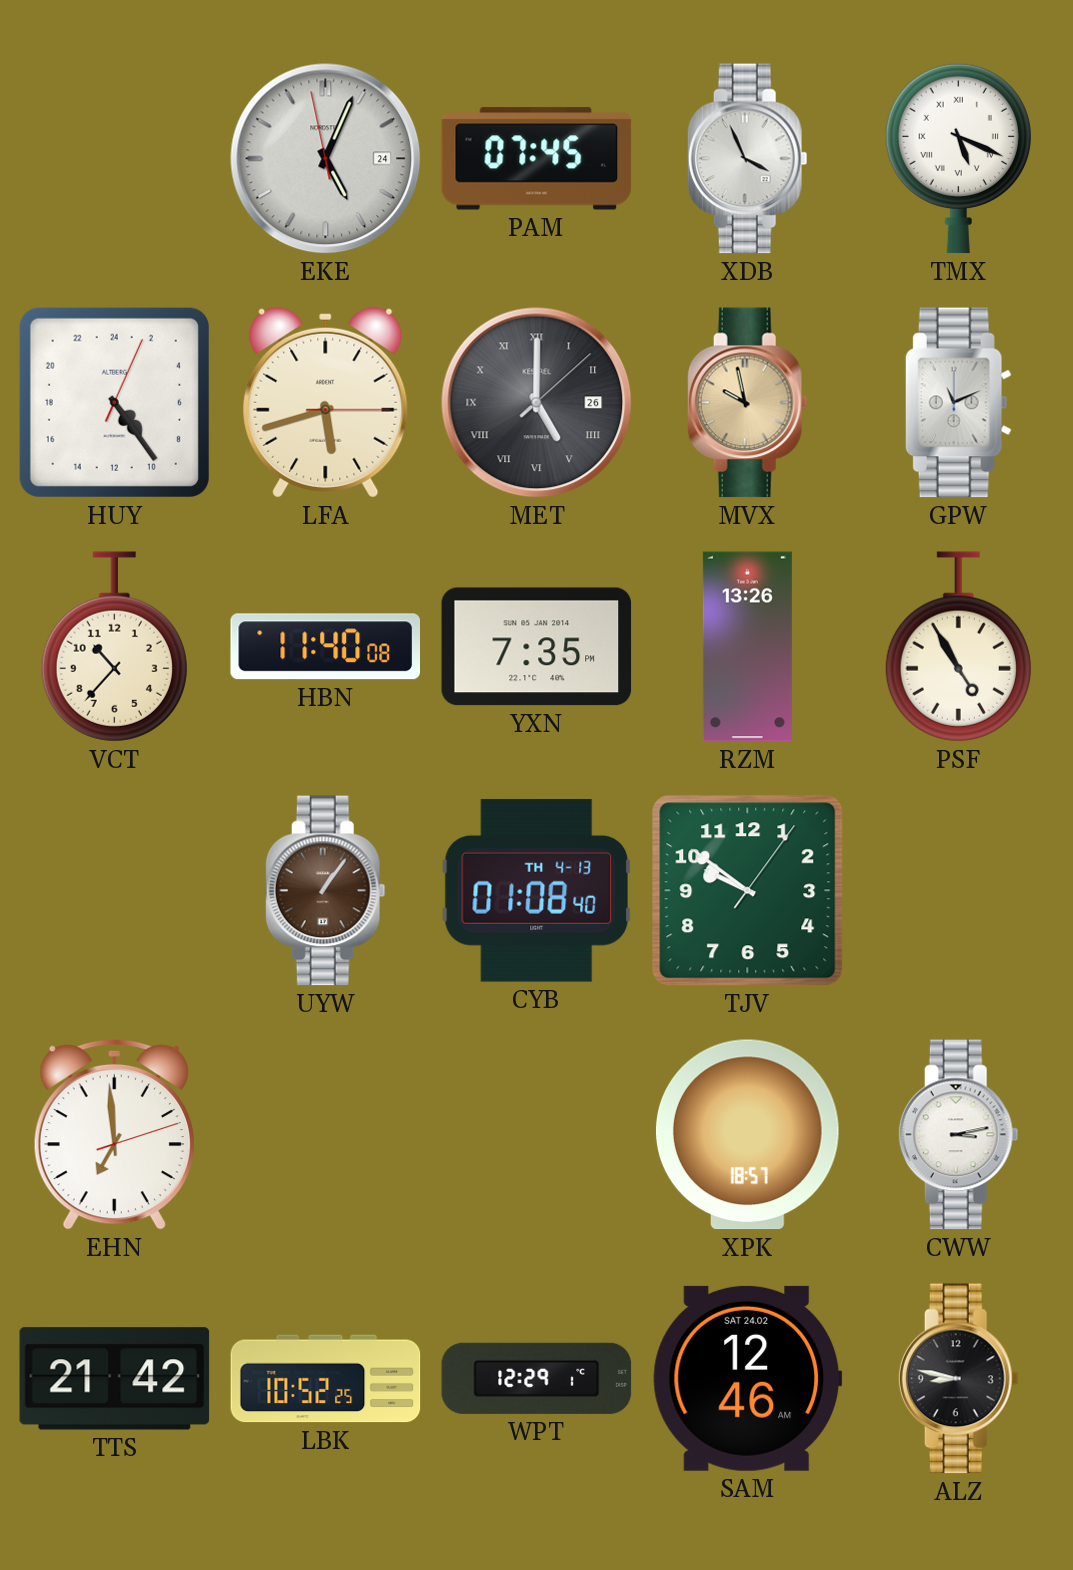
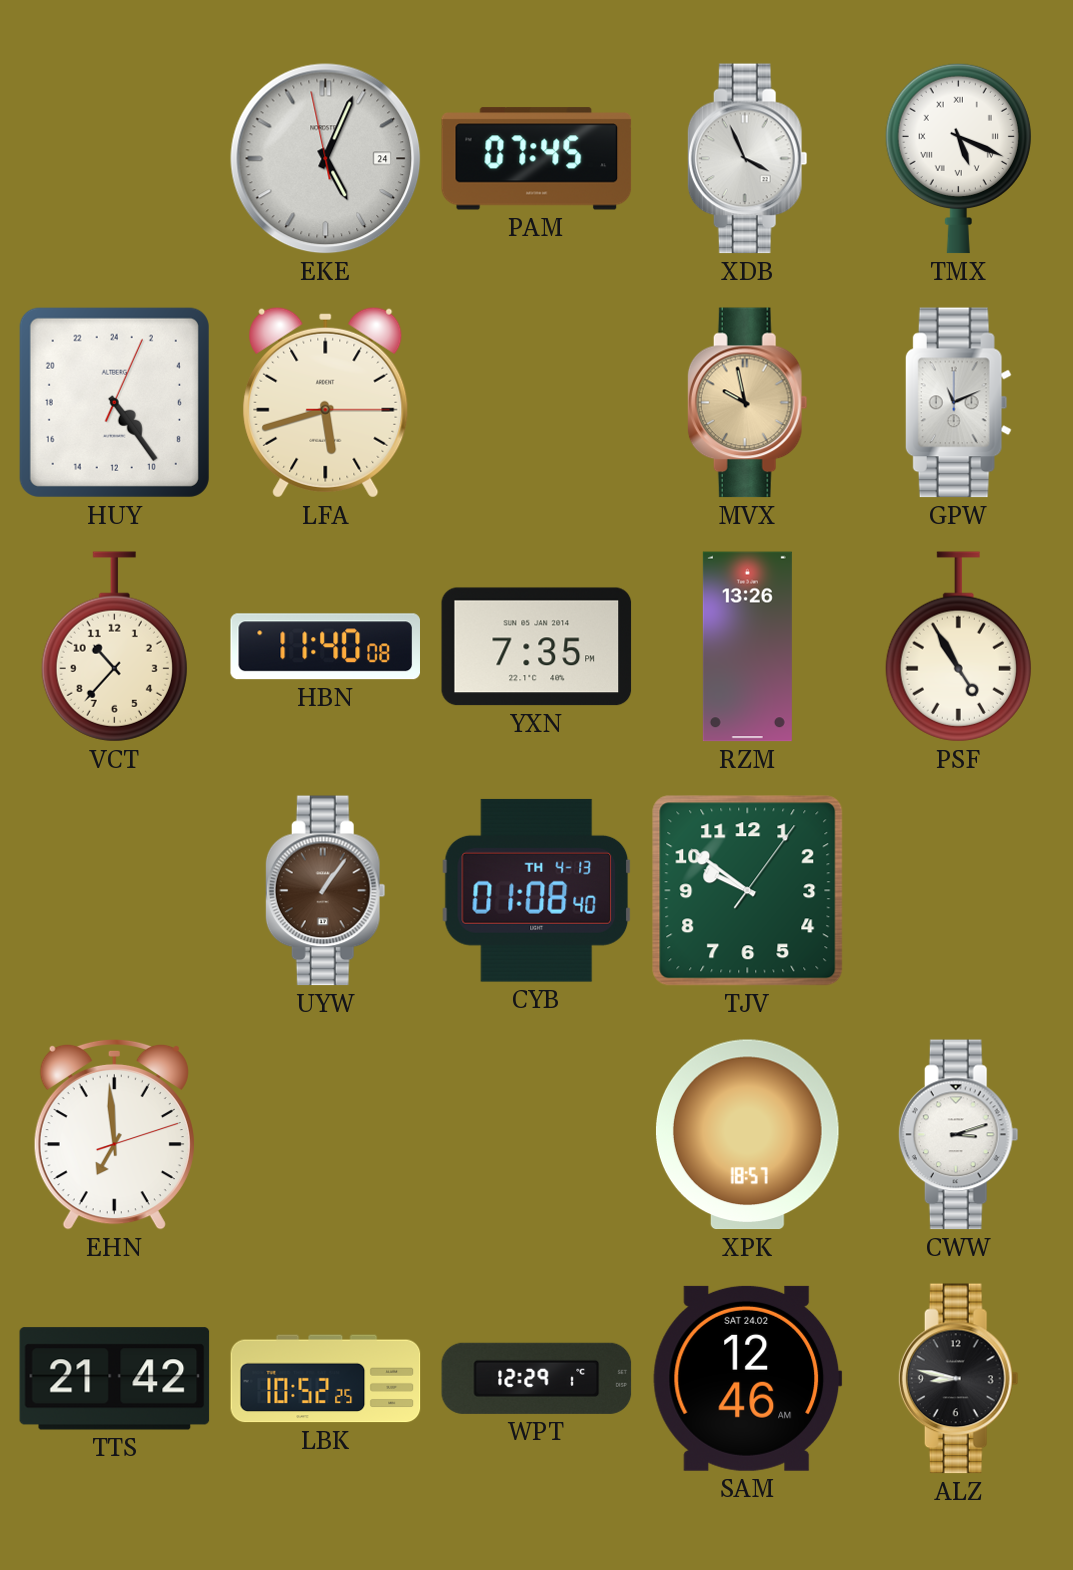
MET: 5:00 -> none (537, 403)
CWW: 3:13 -> 3:12 (958, 1135)
